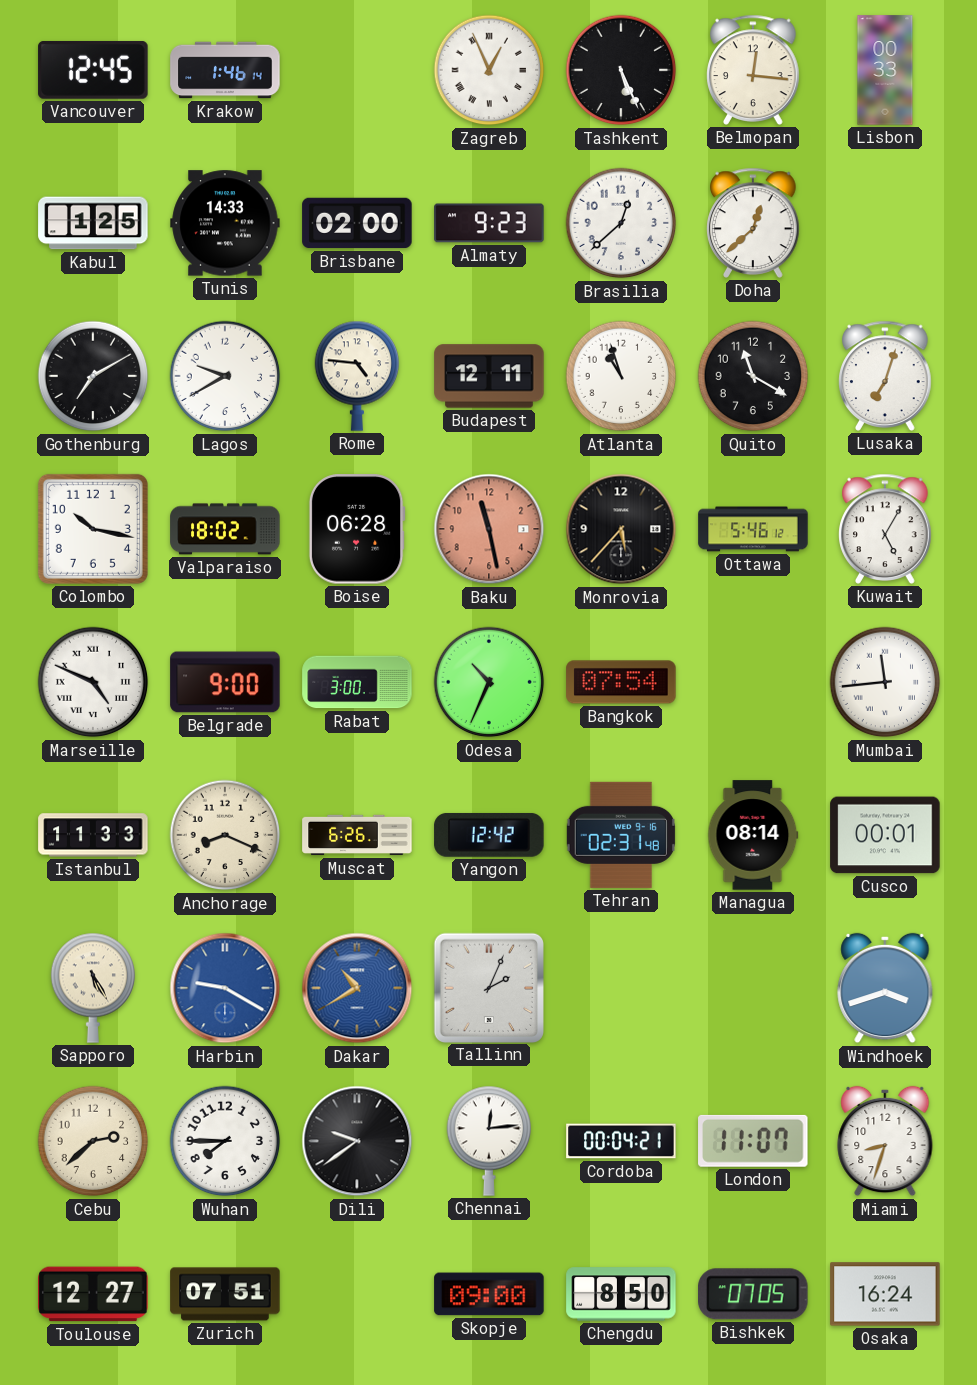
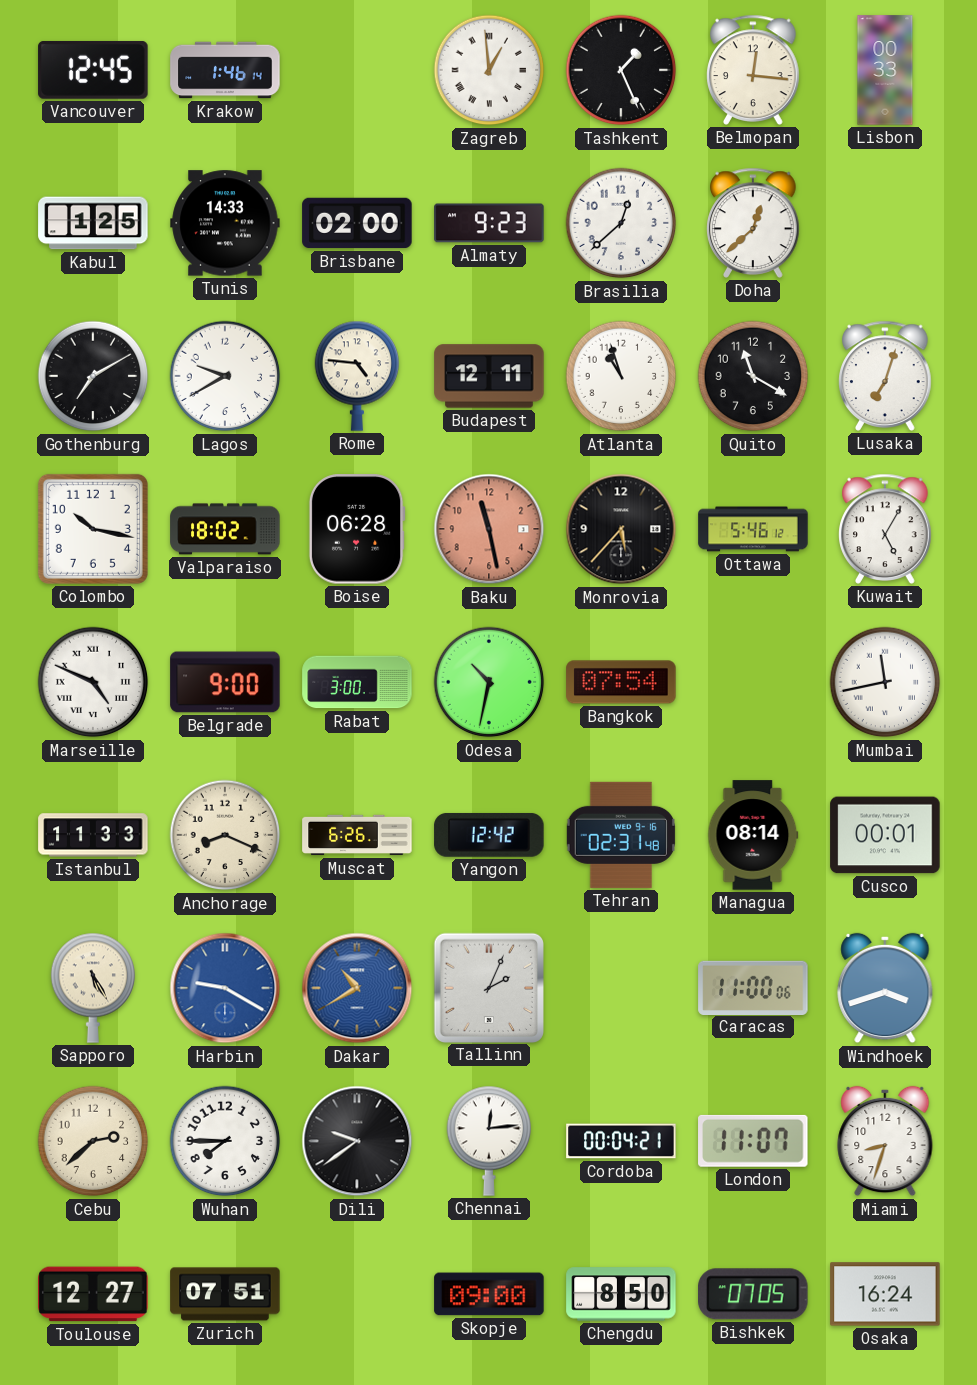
Zagreb: 12:56 -> 12:59 (489, 70)
Tashkent: 5:26 -> 1:26 (621, 70)
Odesa: 10:34 -> 10:32 (489, 682)
Mumbai: 11:44 -> 11:43 (885, 682)
Caracas: none -> 11:00 (753, 987)
